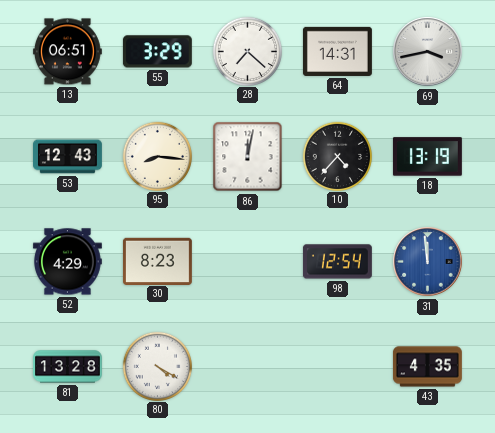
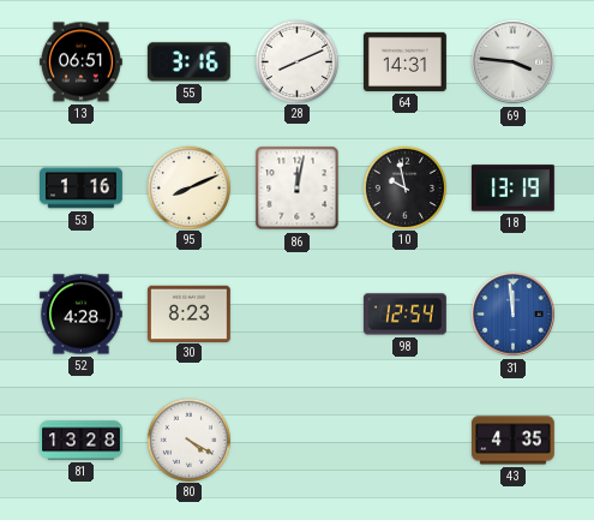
55: 3:29 -> 3:16 (188, 62)
28: 7:22 -> 8:11 (296, 61)
69: 3:43 -> 3:46 (514, 62)
53: 12:43 -> 1:16 (82, 189)
95: 8:16 -> 8:11 (188, 187)
10: 4:37 -> 9:58 (404, 187)
52: 4:29 -> 4:28 (80, 315)
